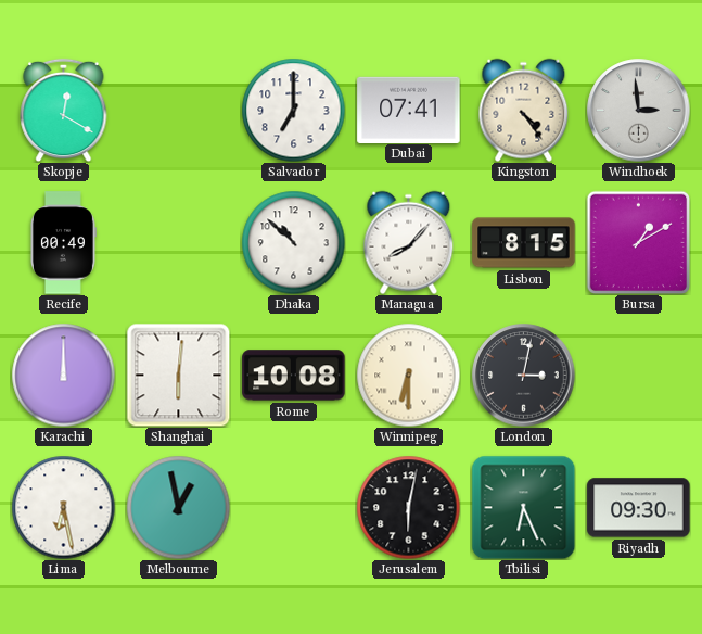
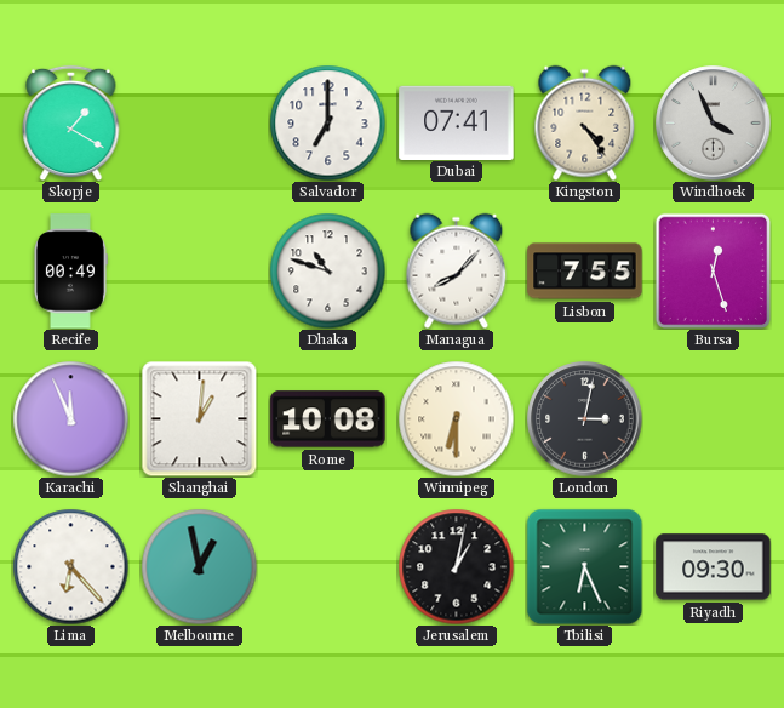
Skopje: 12:20 -> 1:20 (71, 122)
Windhoek: 2:59 -> 3:56 (714, 124)
Dhaka: 10:52 -> 10:48 (327, 270)
Lisbon: 8:15 -> 7:55 (585, 272)
Bursa: 1:10 -> 12:27 (713, 270)
Karachi: 12:00 -> 11:56 (70, 418)
Shanghai: 6:01 -> 1:01 (199, 418)
Lima: 6:28 -> 6:23 (70, 566)
Jerusalem: 6:02 -> 1:02 (456, 566)
